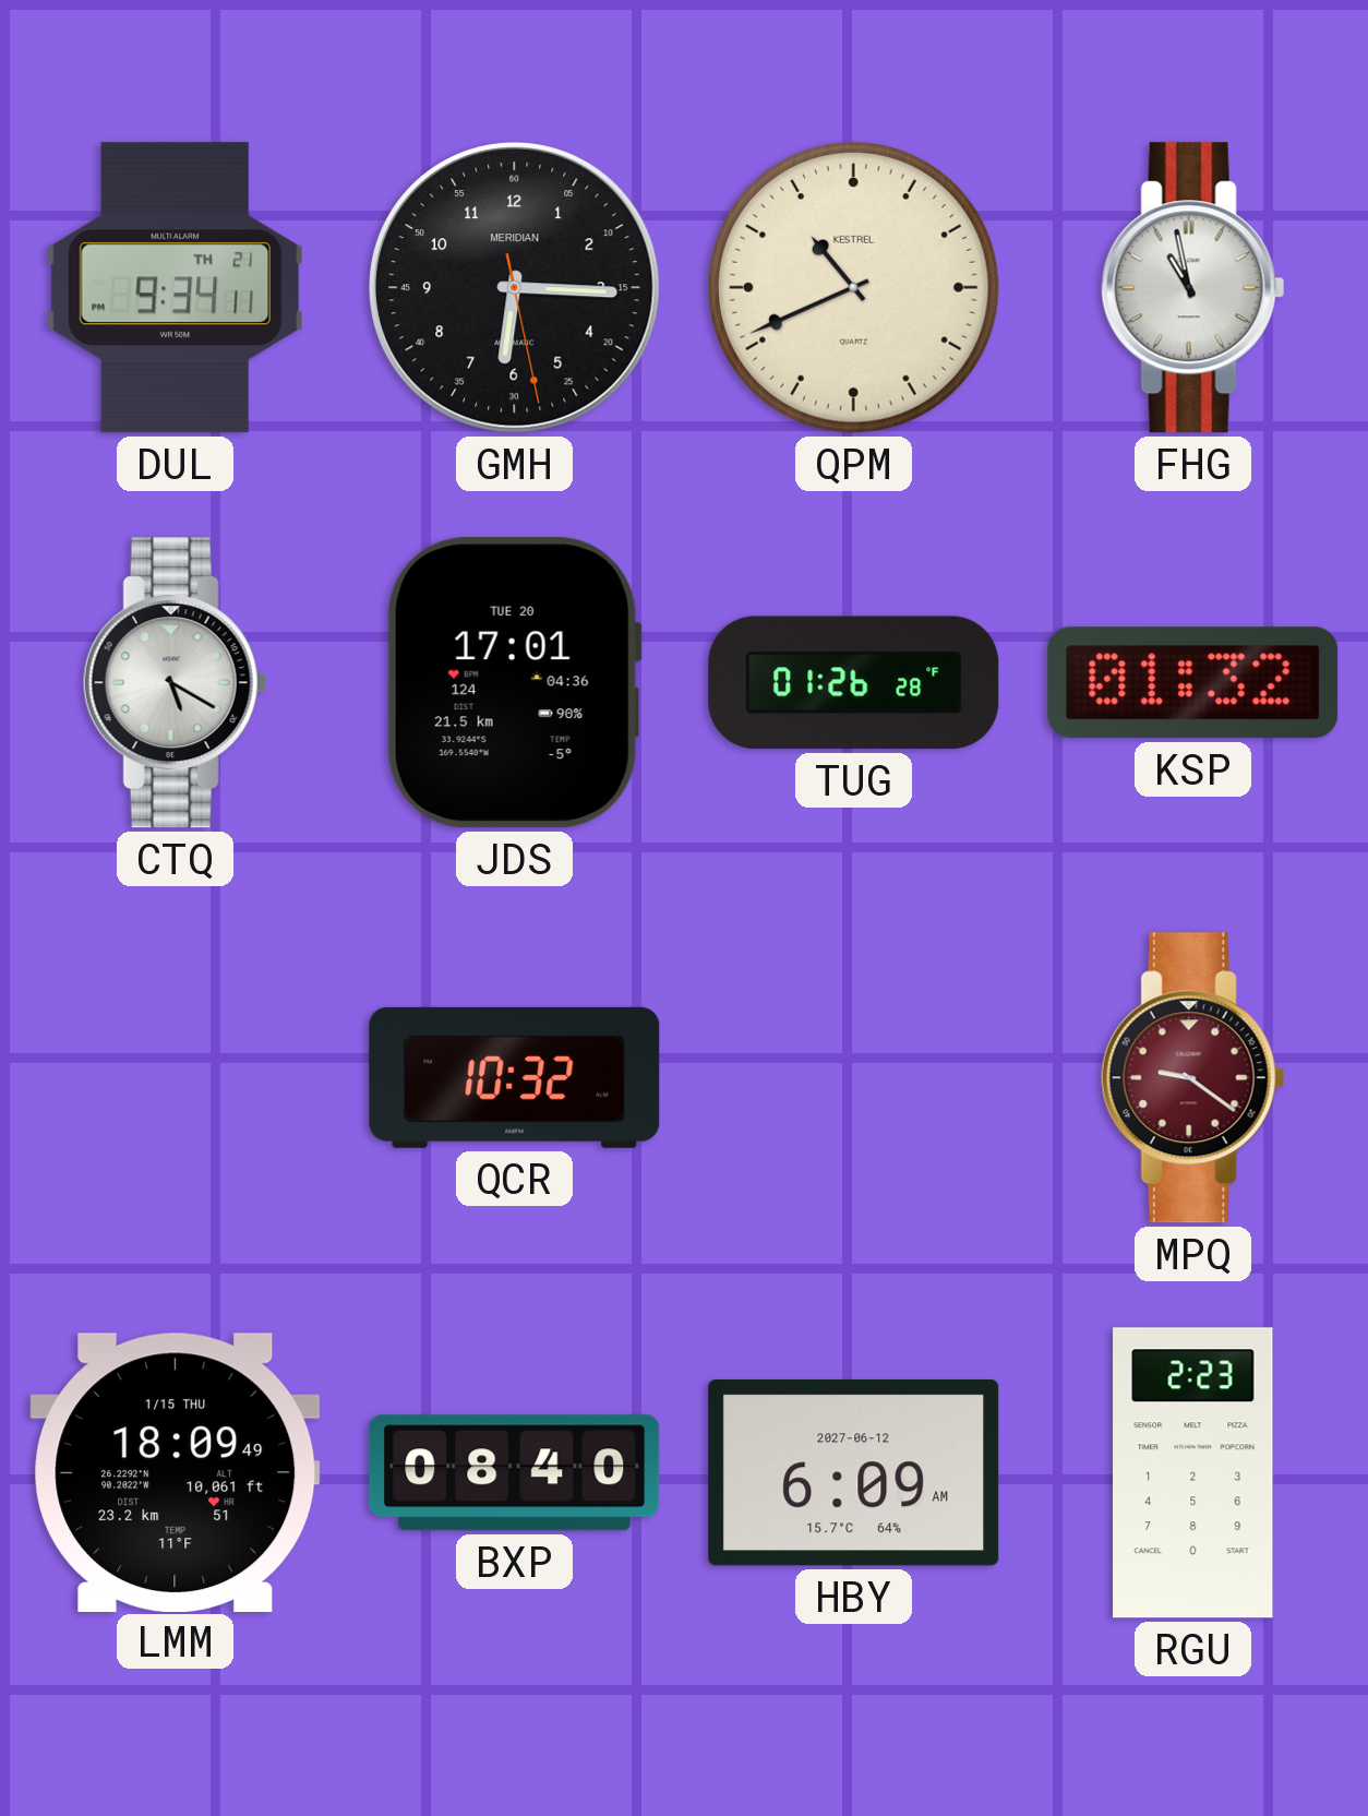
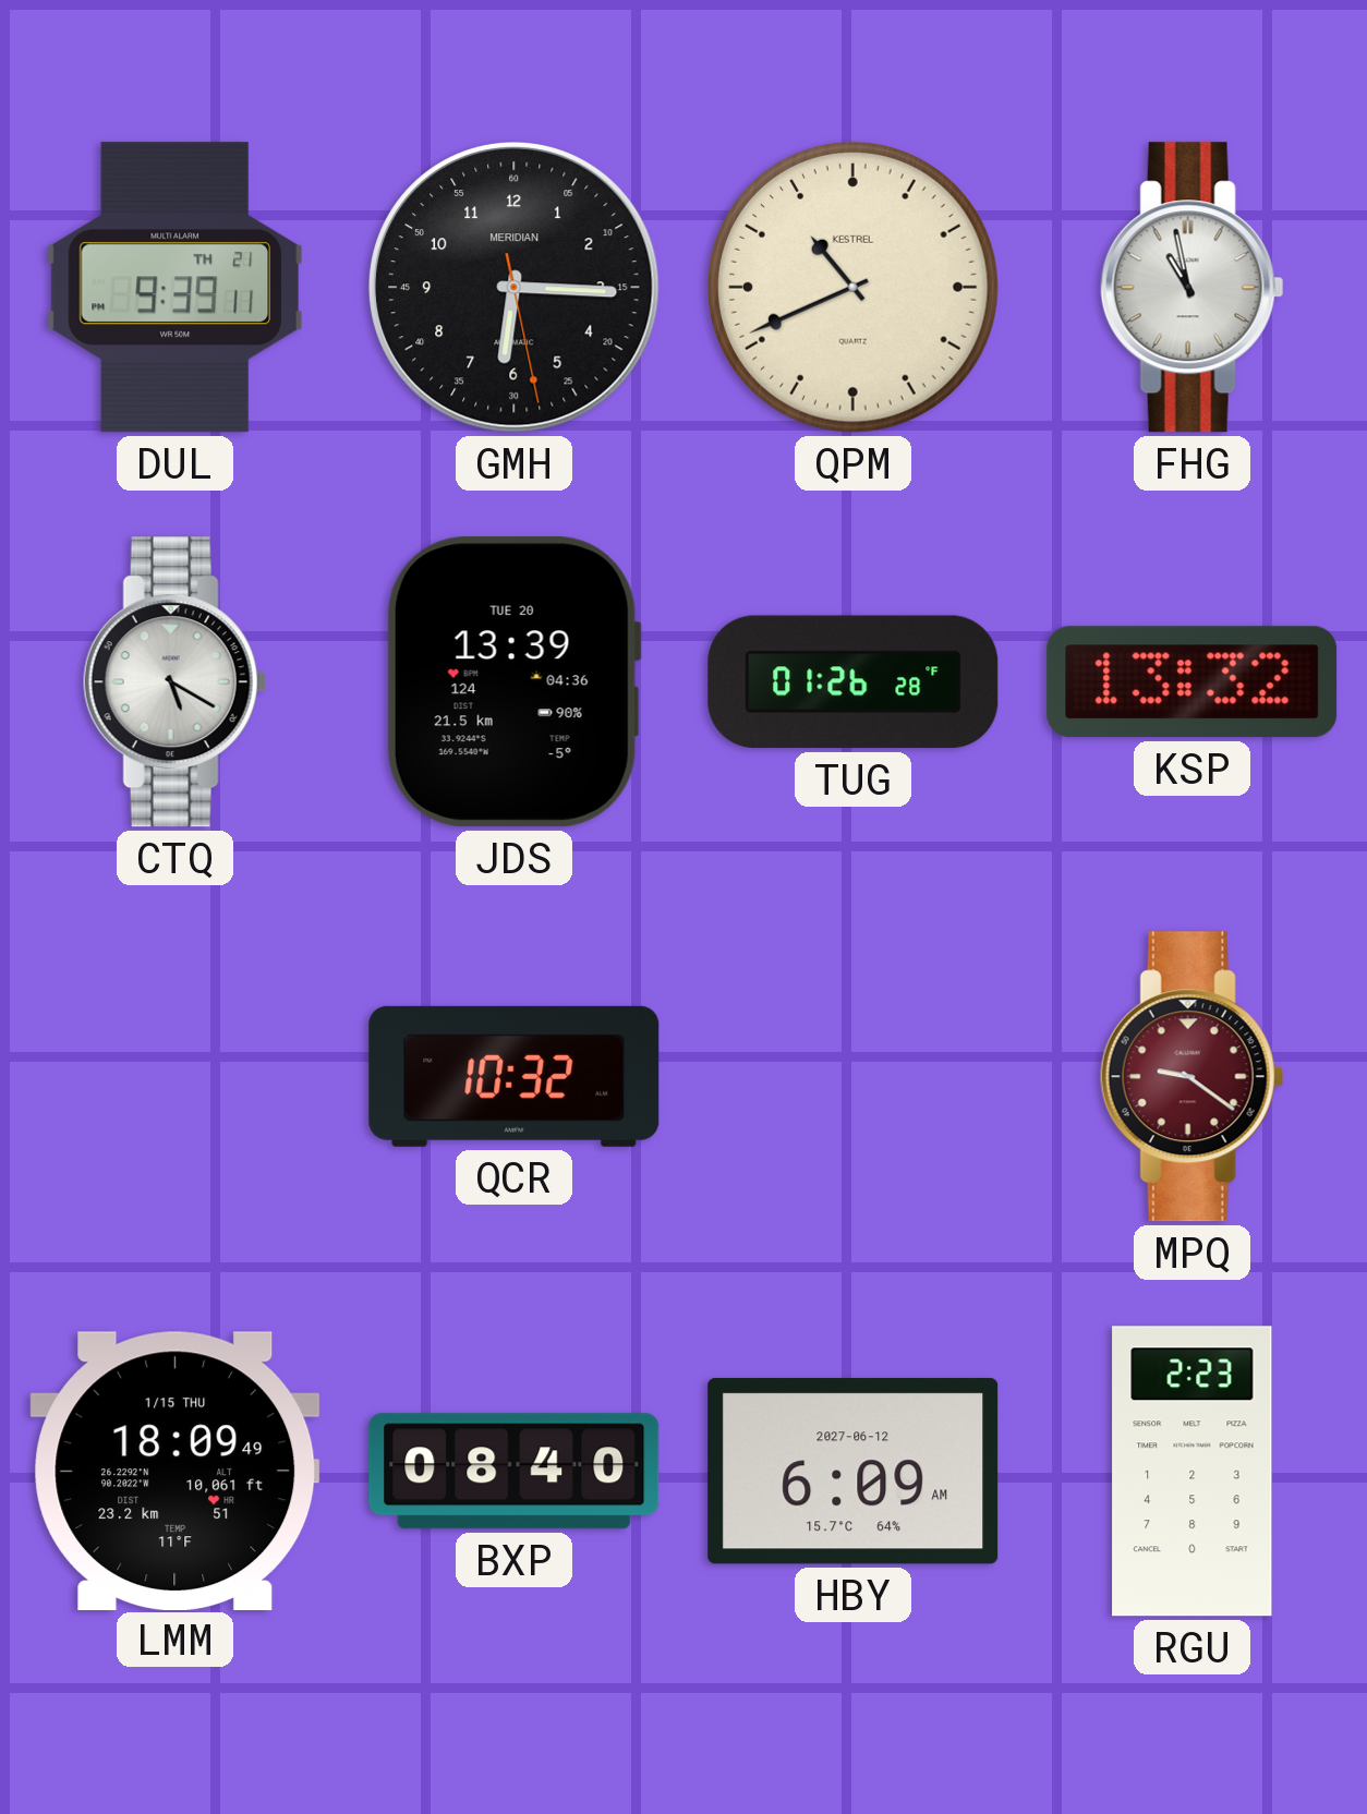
DUL: 9:34 -> 9:39 (174, 288)
JDS: 17:01 -> 13:39 (513, 682)
KSP: 01:32 -> 13:32 (1193, 682)
